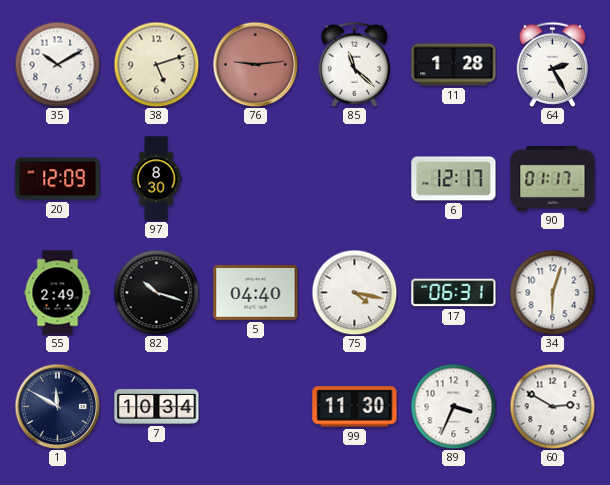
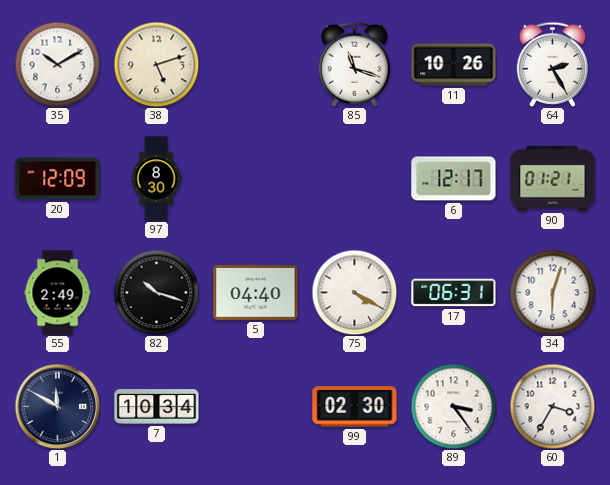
76: 9:14 -> none (255, 64)
85: 11:22 -> 11:18 (354, 64)
11: 1:28 -> 10:26 (454, 65)
90: 01:17 -> 01:21 (553, 178)
75: 4:17 -> 4:20 (354, 292)
99: 11:30 -> 02:30 (355, 407)
89: 3:34 -> 3:24 (453, 406)
60: 2:50 -> 3:35 (552, 406)
